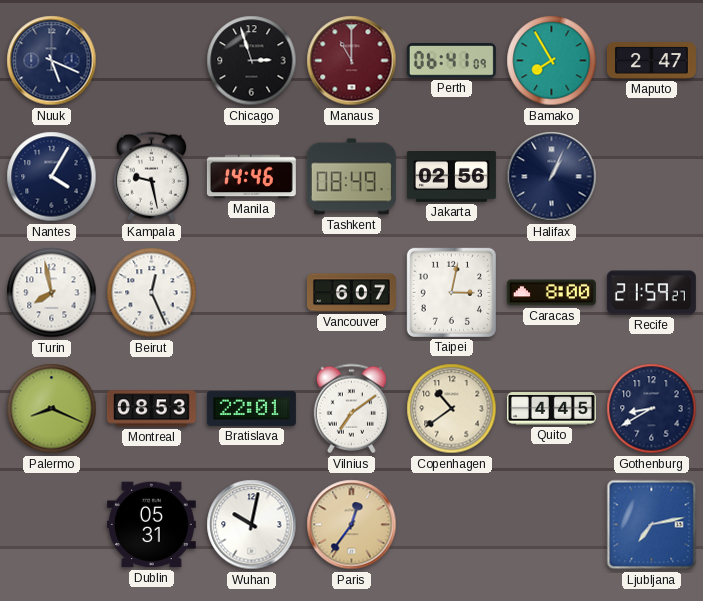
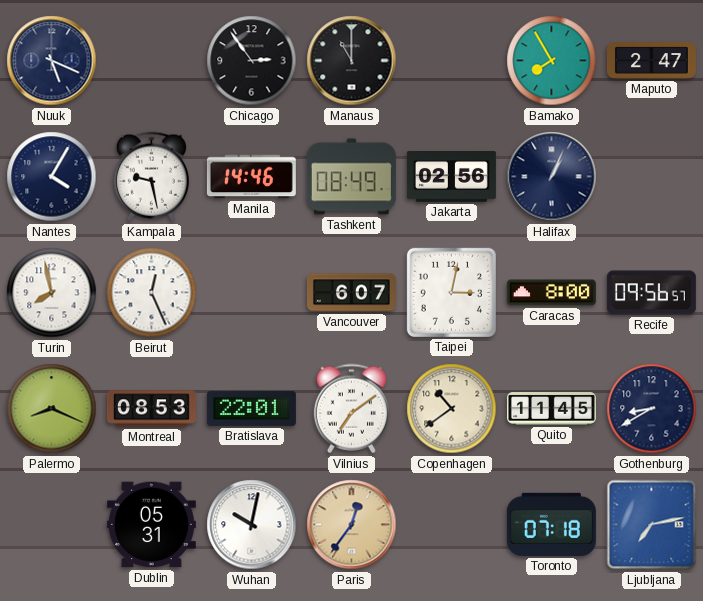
Chicago: 2:57 -> 2:54 (252, 61)
Manaus dial: burgundy -> black (352, 61)
Perth: 06:41 -> none (451, 61)
Recife: 21:59 -> 09:56 (651, 293)
Quito: 4:45 -> 11:45 (551, 409)
Toronto: none -> 07:18 (551, 524)
